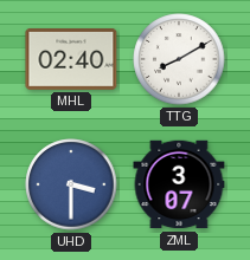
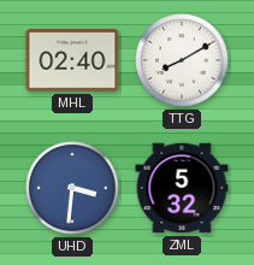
UHD: 3:30 -> 3:31 (72, 188)
ZML: 3:07 -> 5:32 (182, 188)
